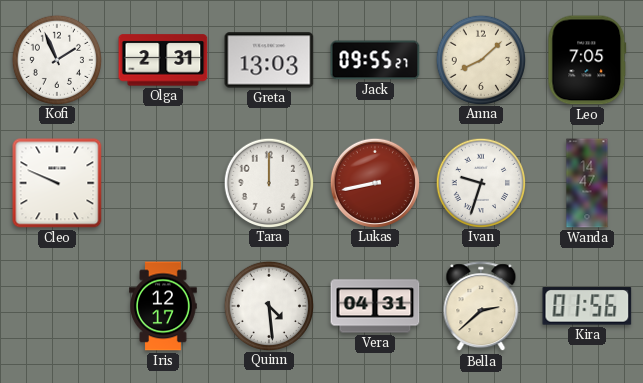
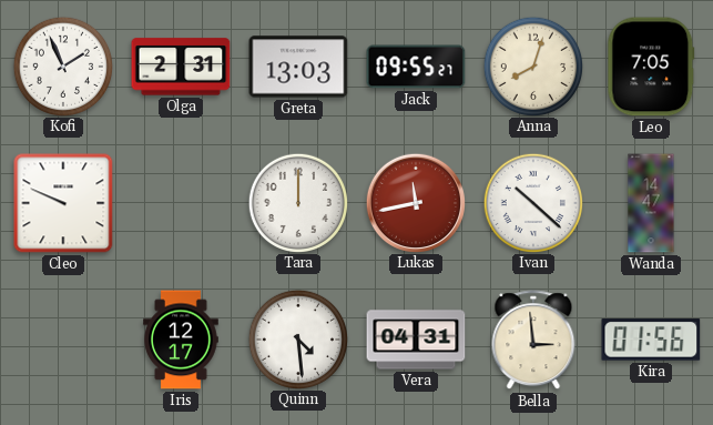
Anna: 8:08 -> 8:03 (532, 65)
Lukas: 8:43 -> 11:43 (415, 202)
Ivan: 9:33 -> 10:22 (532, 202)
Bella: 2:38 -> 2:59 (533, 341)
